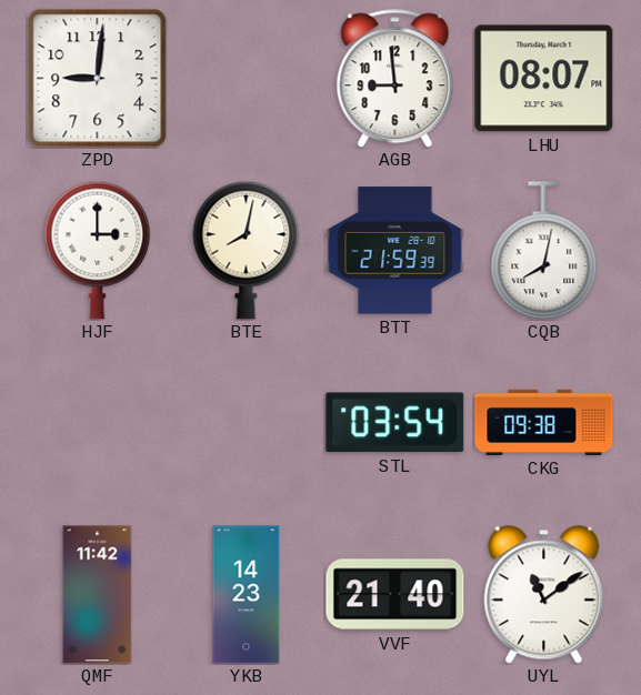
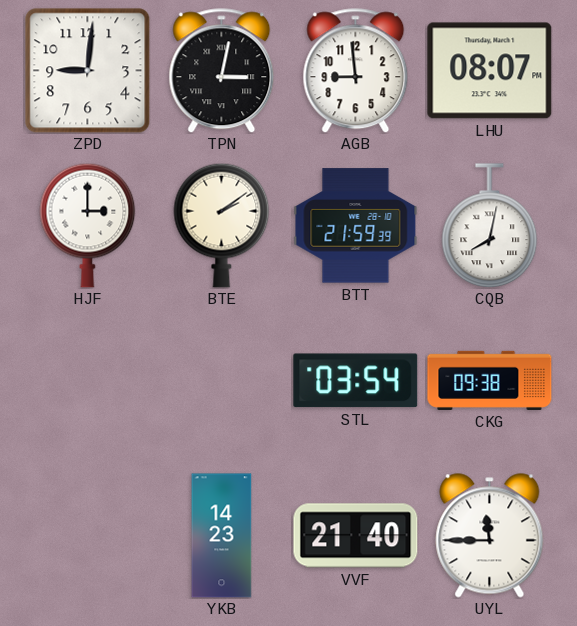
TPN: none -> 3:02 (222, 71)
BTE: 8:02 -> 2:09 (222, 225)
QMF: 11:42 -> none (98, 595)
UYL: 11:09 -> 11:45 (490, 536)
